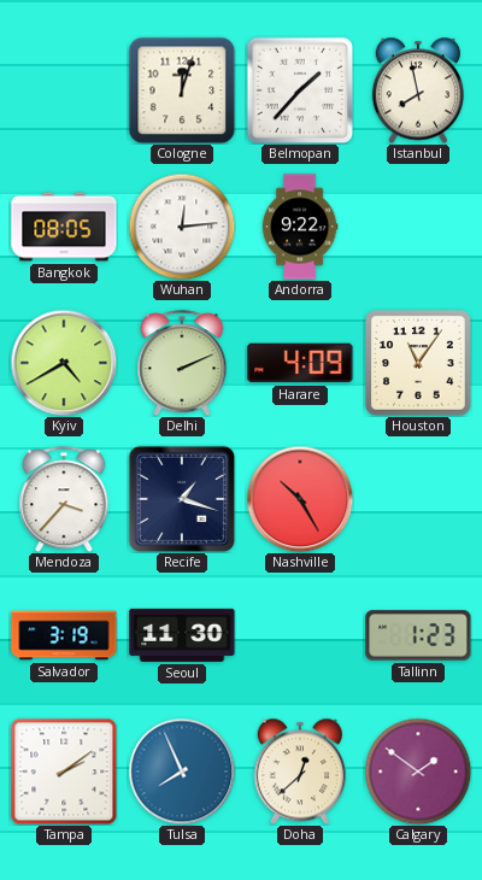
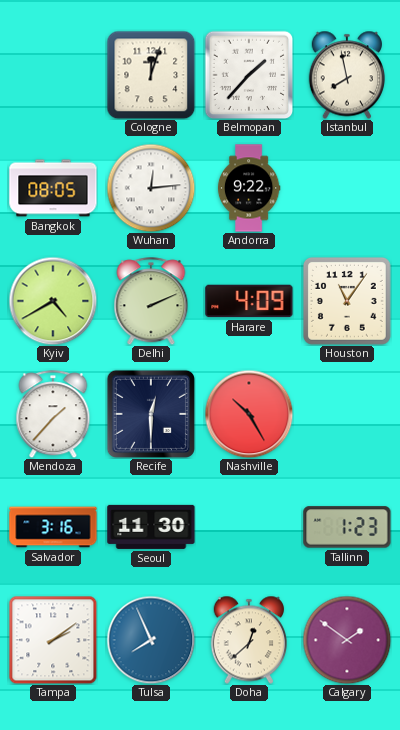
Mendoza: 3:37 -> 1:37 (53, 414)
Recife: 1:18 -> 12:30 (151, 414)
Salvador: 3:19 -> 3:16 (53, 527)
